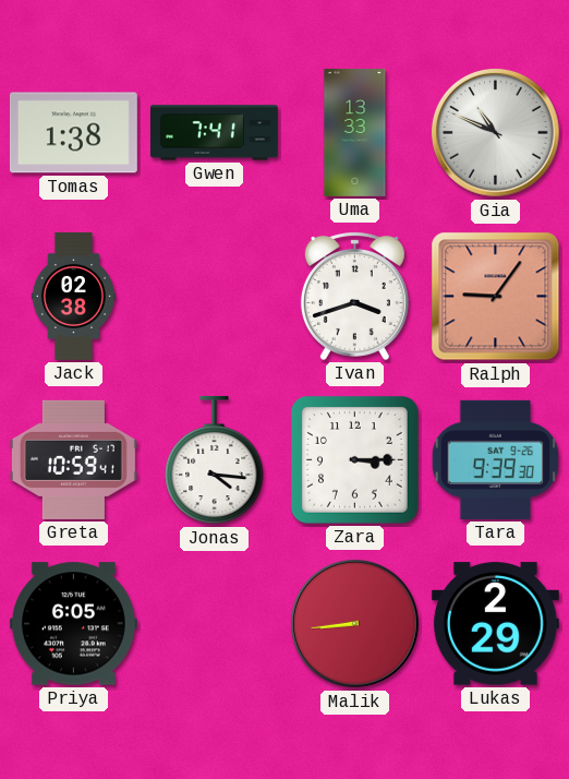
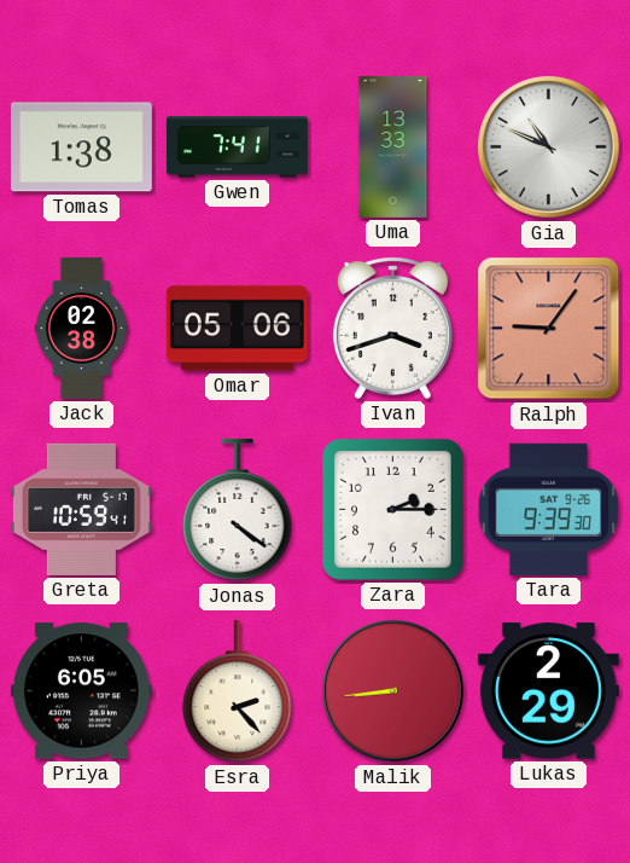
Omar: none -> 05:06 (237, 329)
Jonas: 4:16 -> 4:21 (238, 510)
Zara: 3:15 -> 2:15 (392, 509)
Esra: none -> 2:23 (238, 691)
